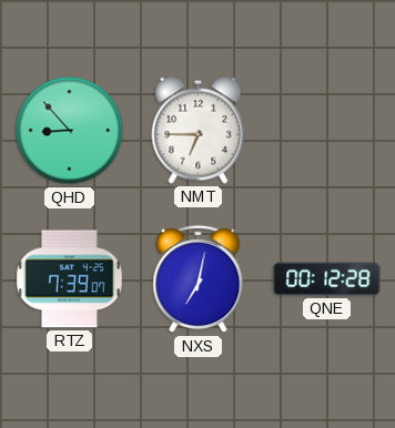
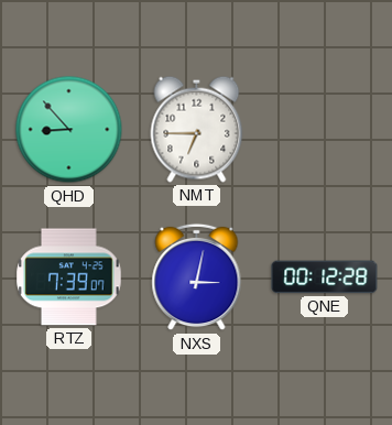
NXS: 7:02 -> 3:02 (197, 277)
